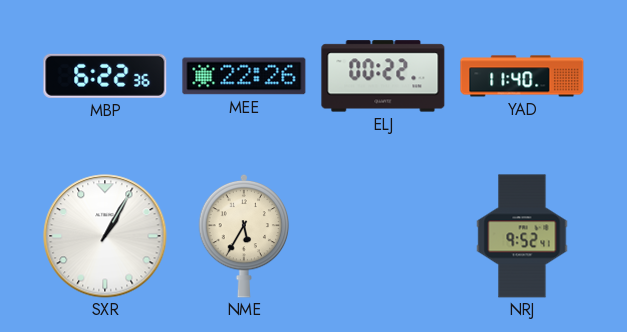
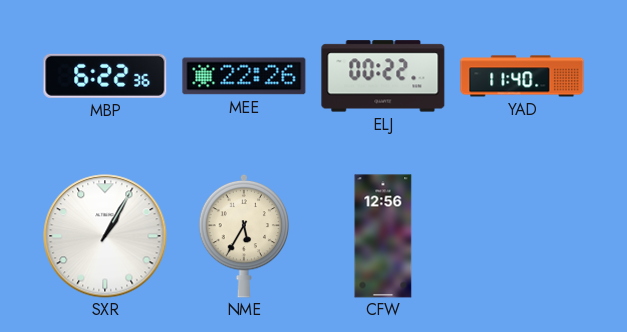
CFW: none -> 12:56 (383, 236)
NRJ: 9:52 -> none (522, 236)
